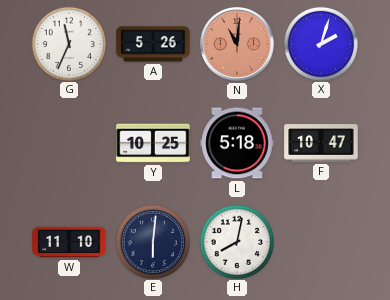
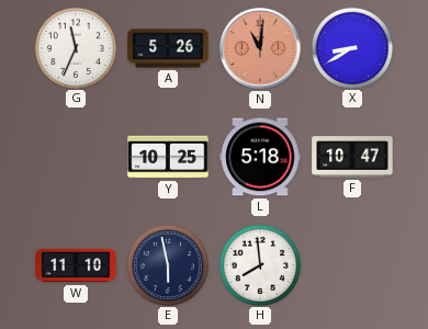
X: 2:03 -> 8:40 (351, 47)
E: 6:01 -> 5:58 (167, 264)
H: 8:02 -> 7:59 (259, 264)
